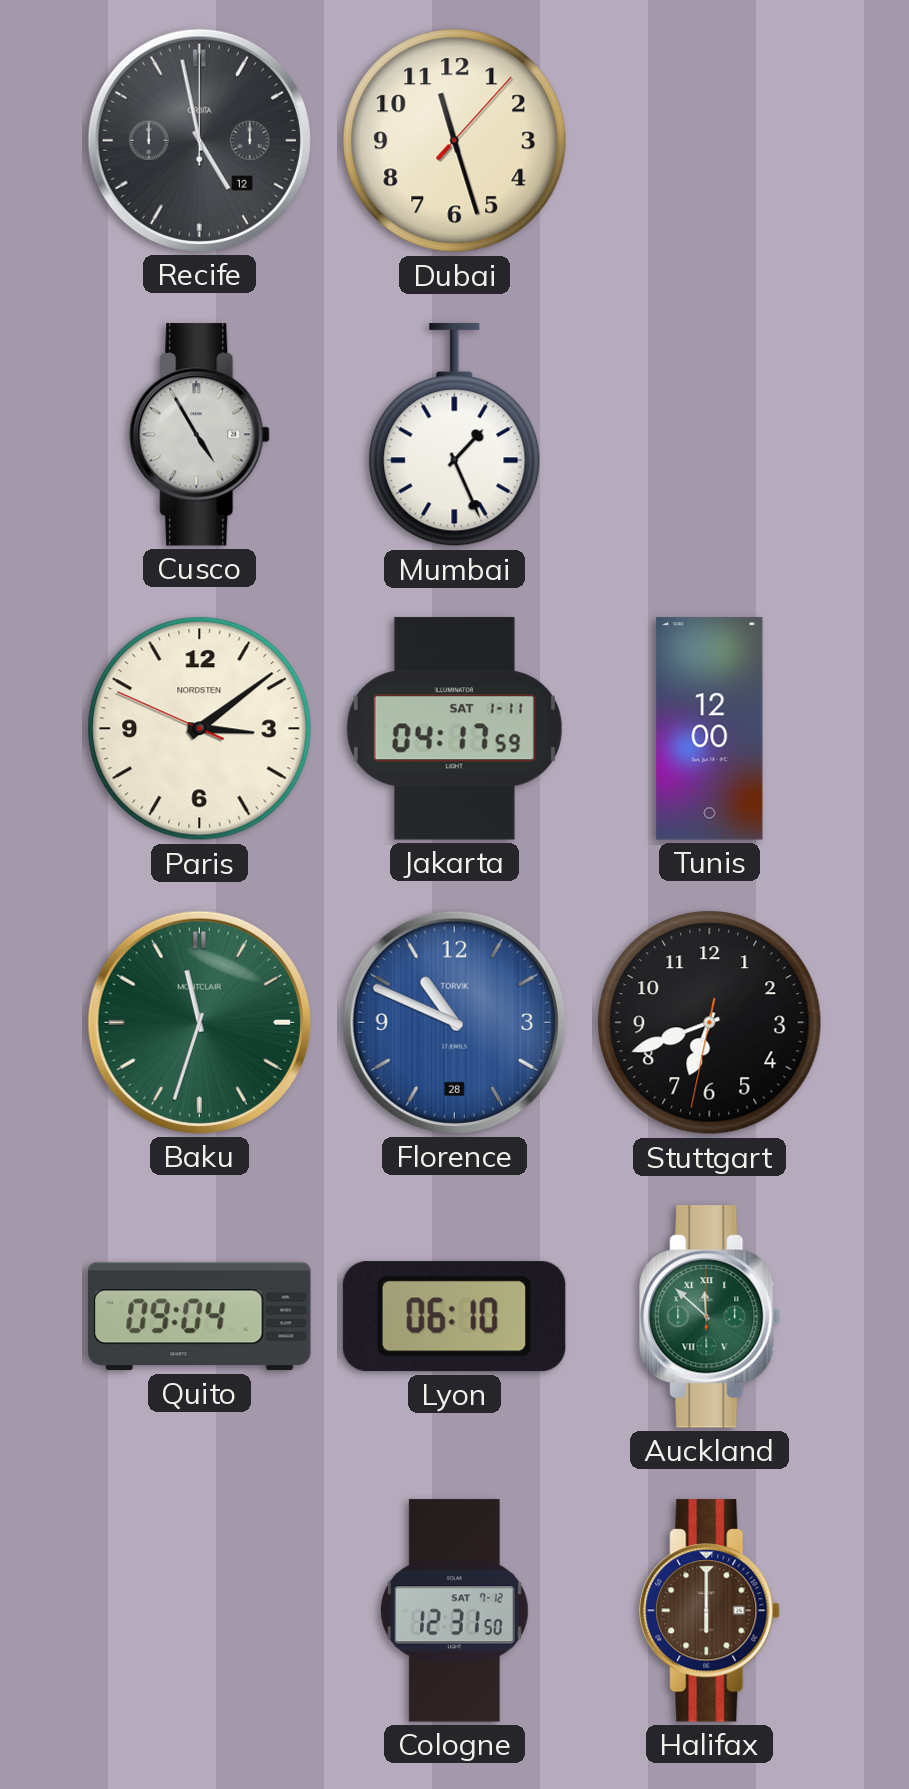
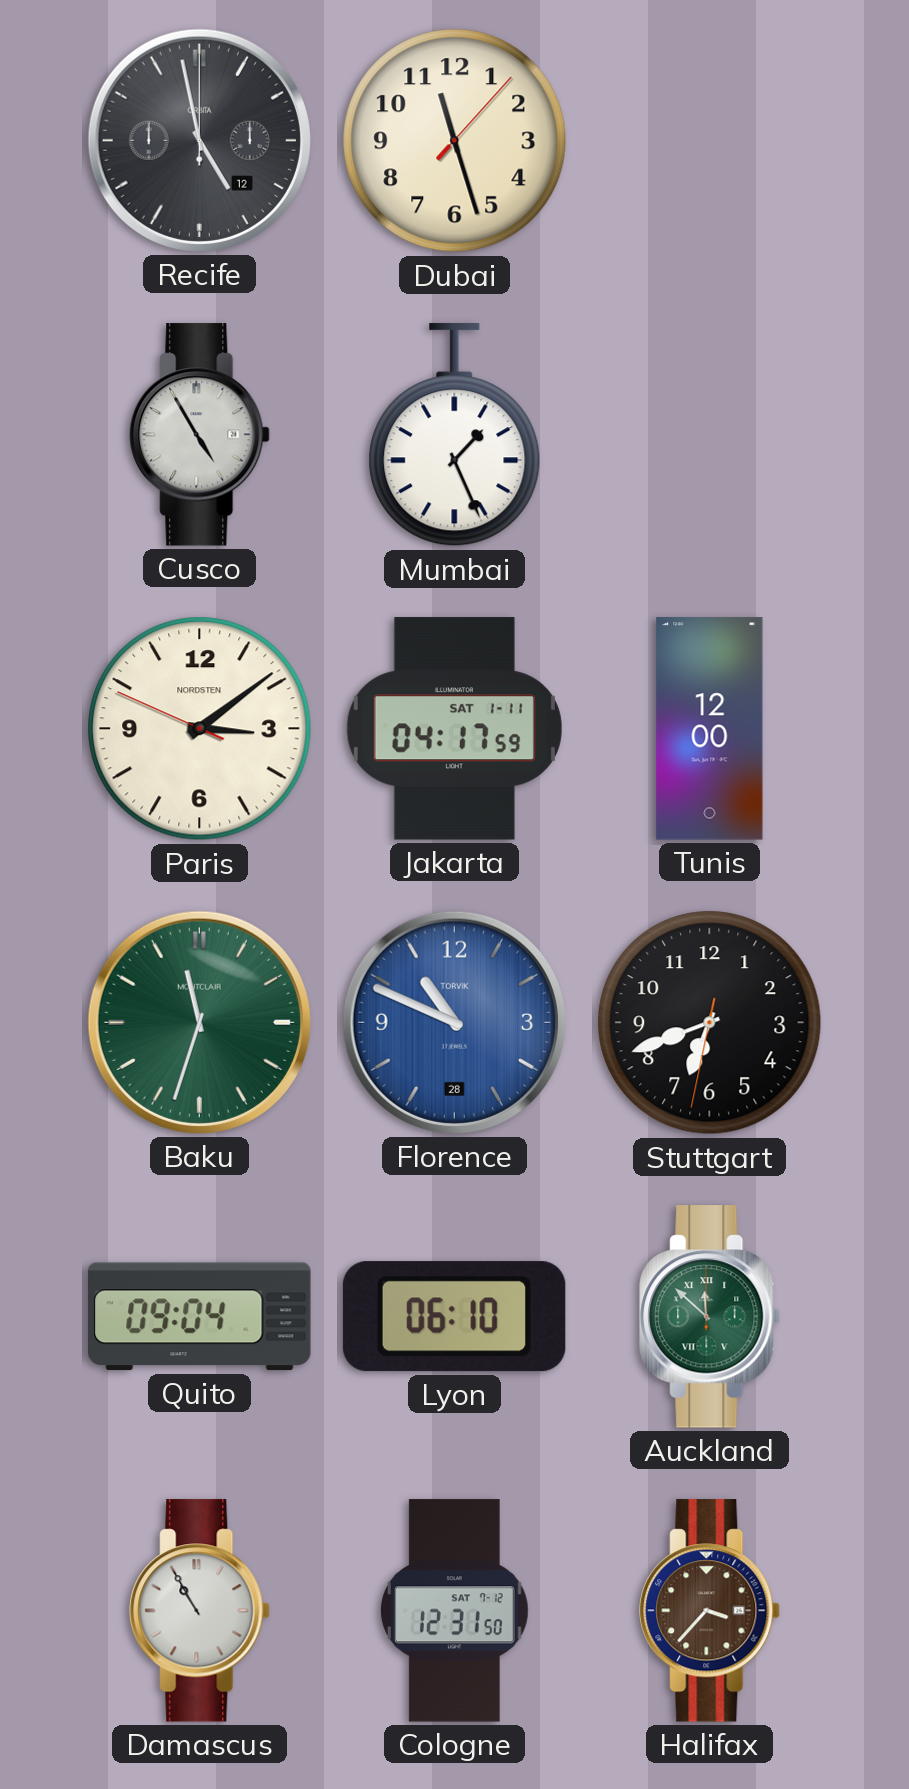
Damascus: none -> 10:55 (200, 1611)
Halifax: 6:00 -> 3:37 (710, 1611)
